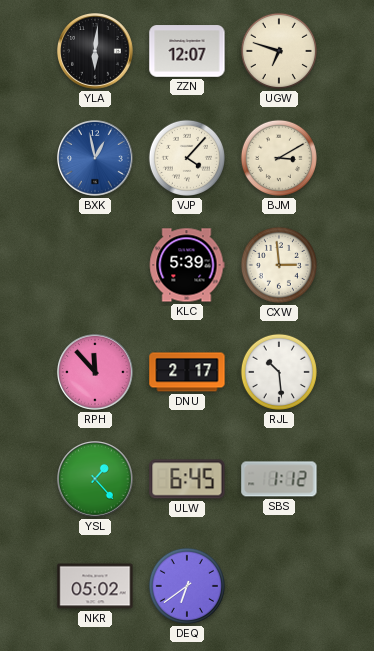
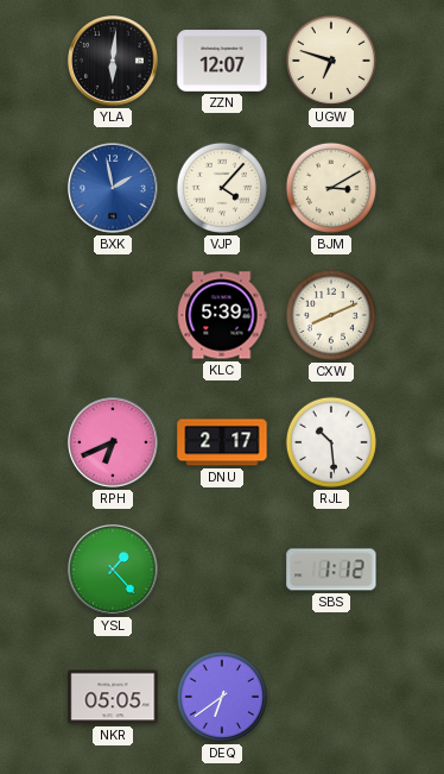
BXK: 12:58 -> 1:58 (114, 189)
CXW: 2:59 -> 8:11 (331, 315)
RPH: 11:53 -> 6:41 (114, 443)
ULW: 6:45 -> none (187, 479)
NKR: 05:02 -> 05:05 (113, 697)
